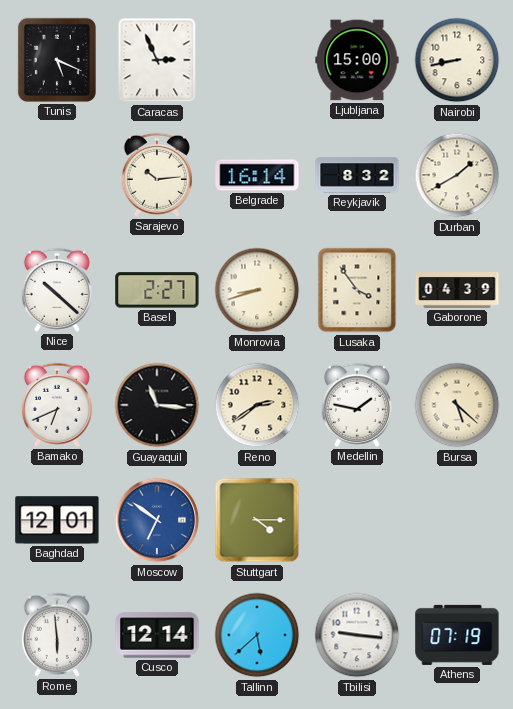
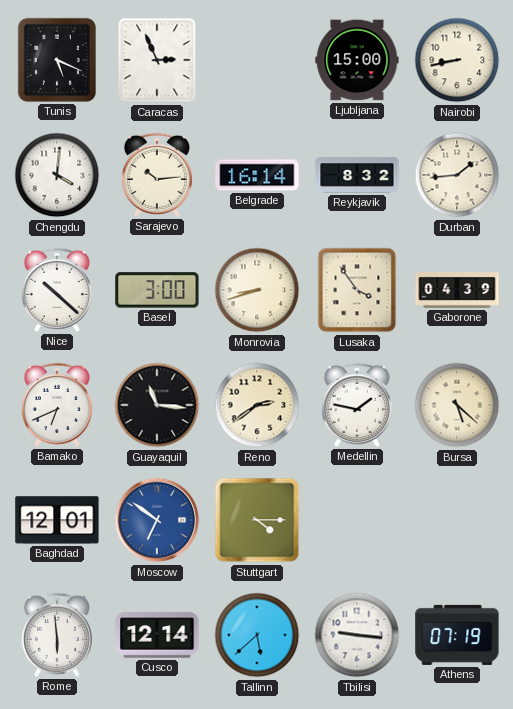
Chengdu: none -> 4:01 (57, 175)
Durban: 1:40 -> 1:44 (457, 175)
Basel: 2:27 -> 3:00 (157, 290)
